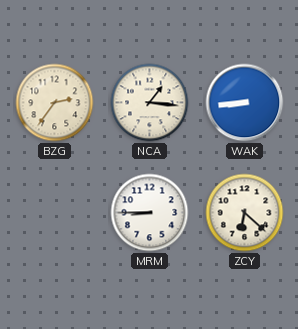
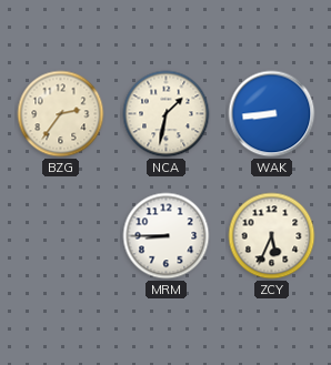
NCA: 1:16 -> 1:32 (167, 114)
ZCY: 6:22 -> 5:34 (272, 236)
